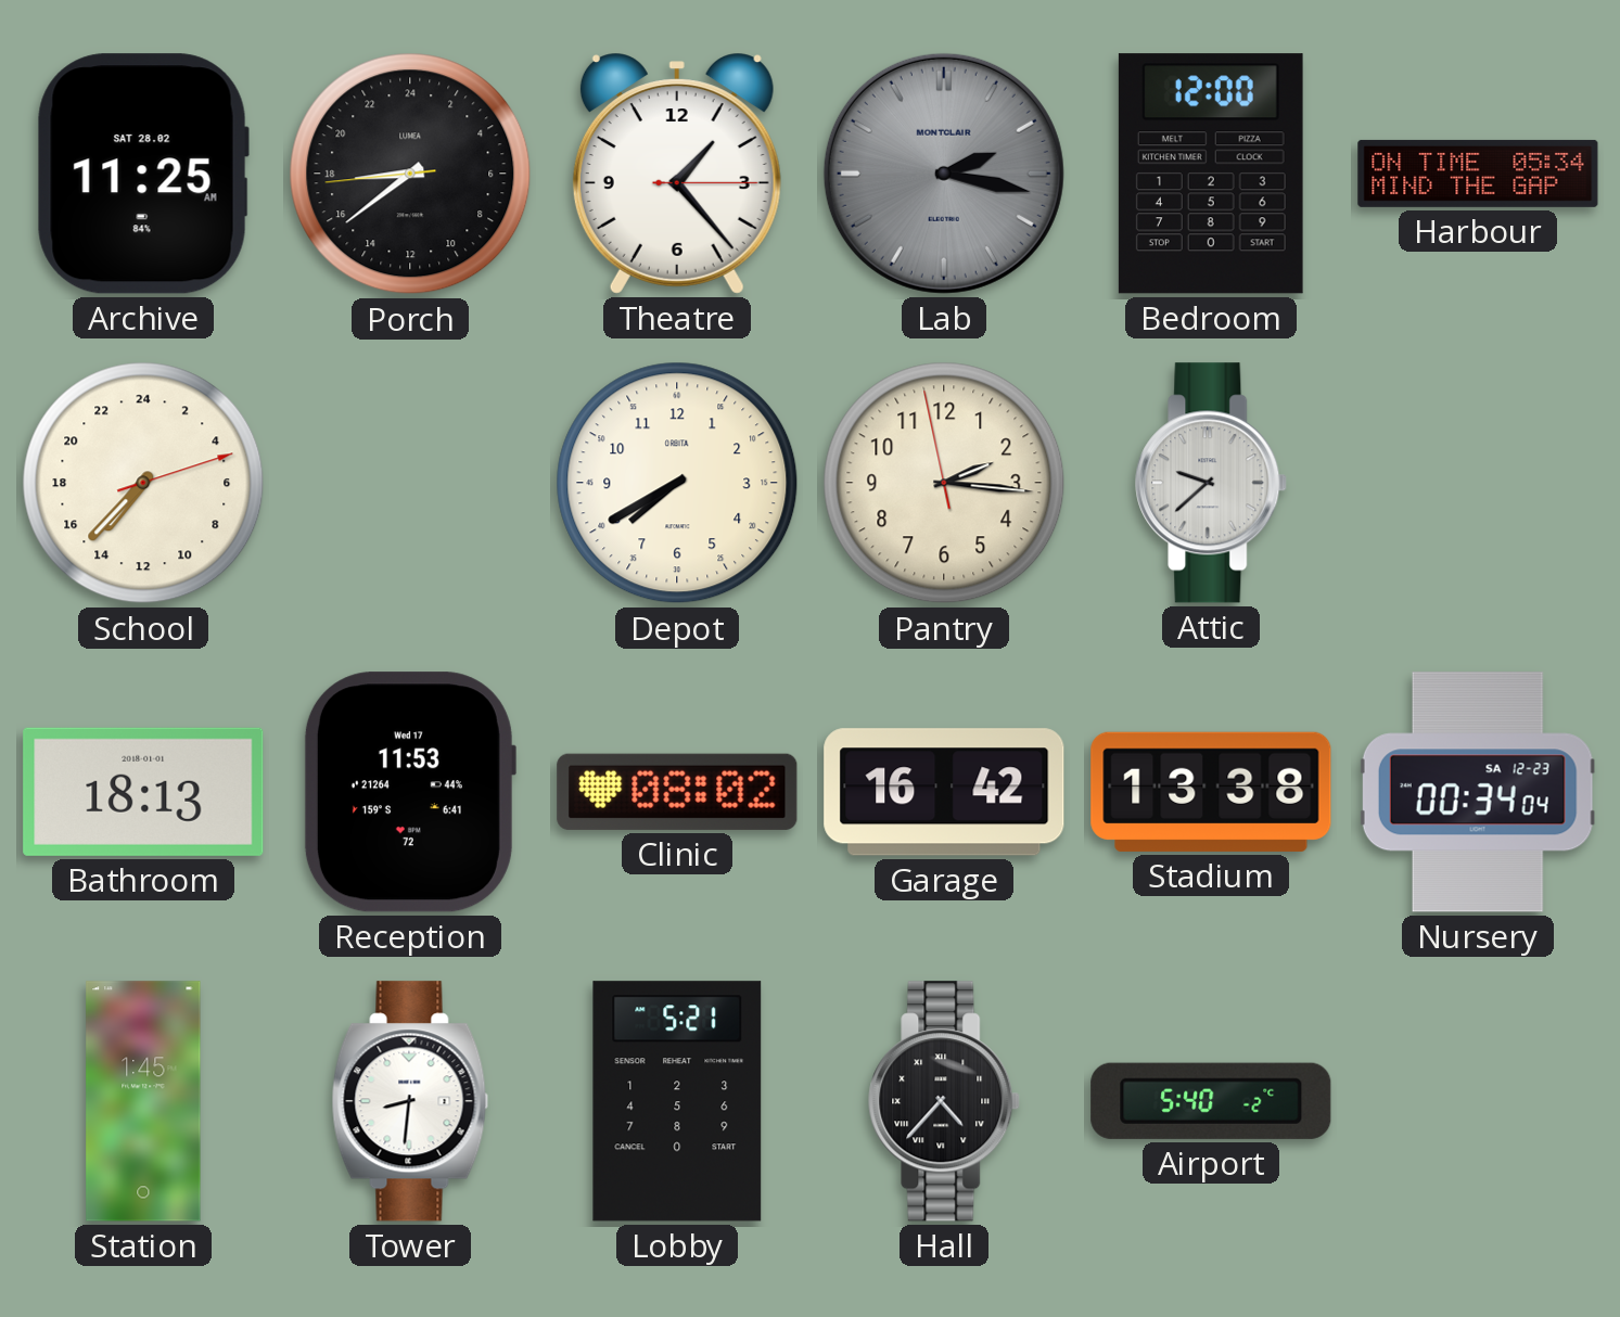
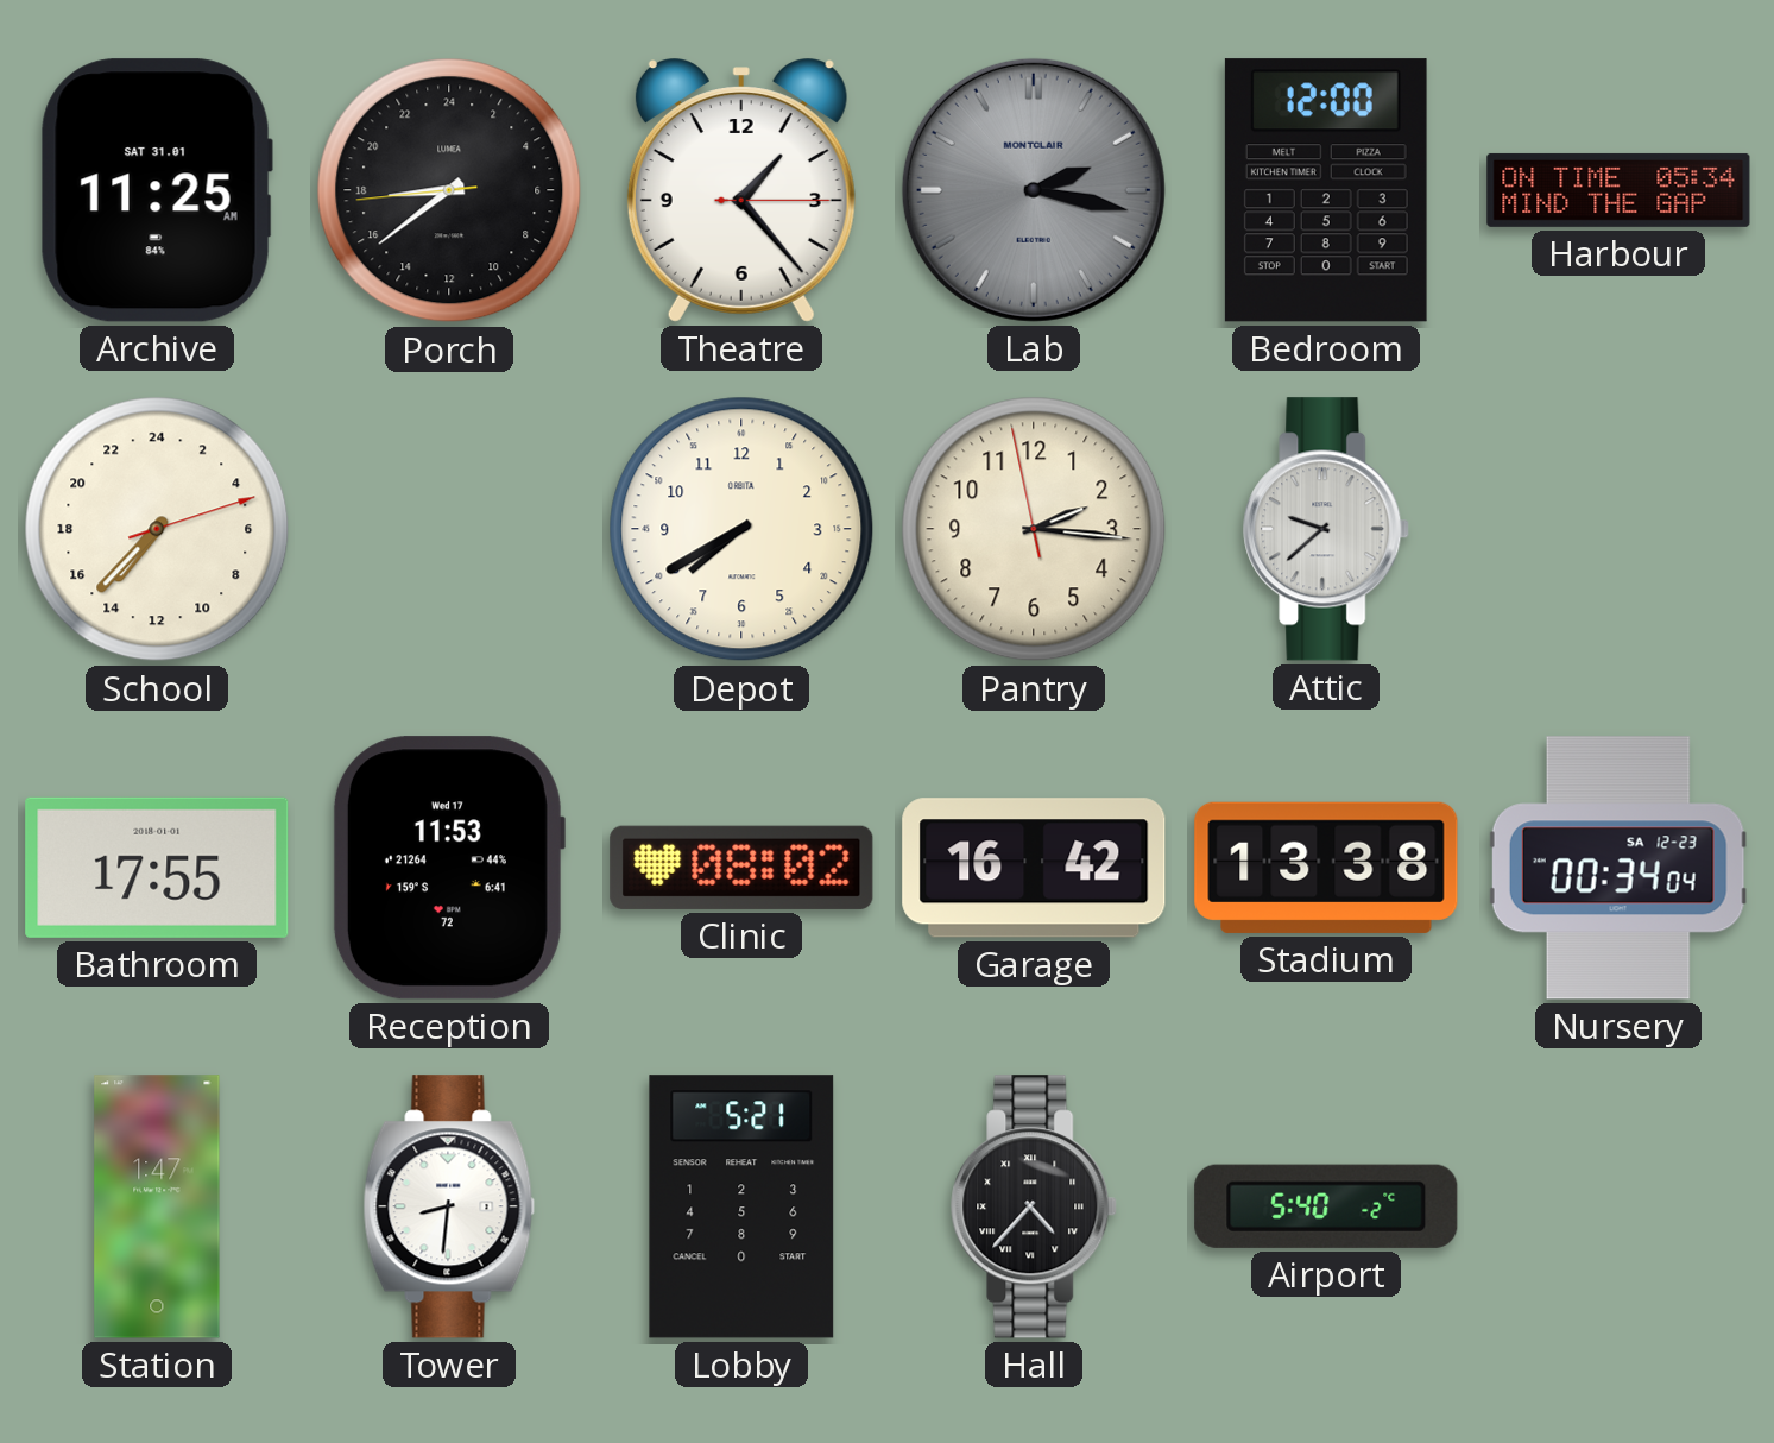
Archive date: SAT 28.02 -> SAT 31.01 (157, 190)
Bathroom: 18:13 -> 17:55 (157, 868)
Station: 1:45 -> 1:47 (157, 1206)
